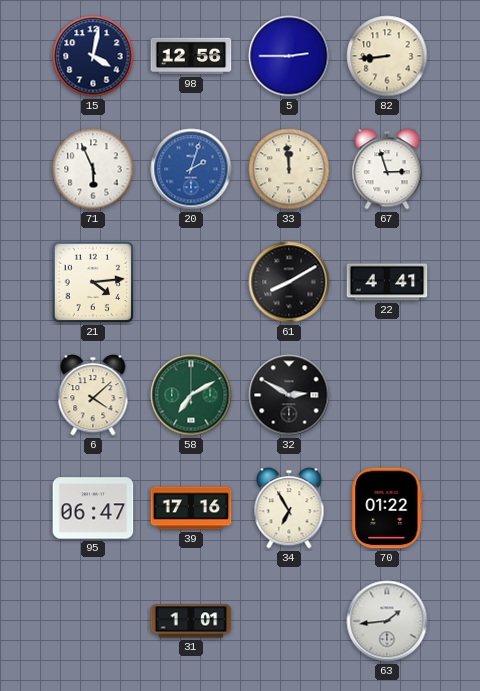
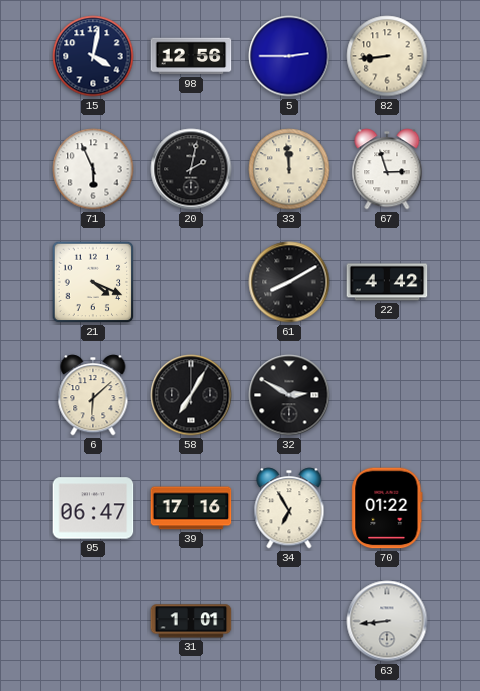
20: 2:03 -> 2:02 (191, 169)
20 dial: blue -> black (191, 169)
21: 4:14 -> 4:19 (93, 282)
22: 4:41 -> 4:42 (387, 282)
6: 4:08 -> 6:08 (93, 395)
58: 7:10 -> 7:05 (191, 395)
58 dial: green -> black (191, 395)
63: 1:44 -> 8:44 (387, 621)
